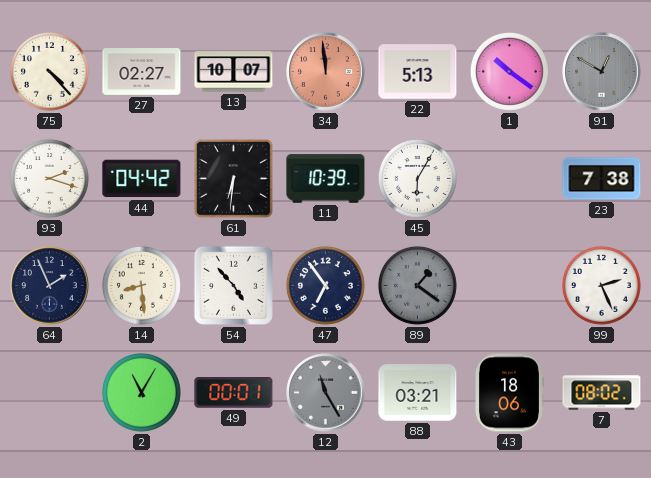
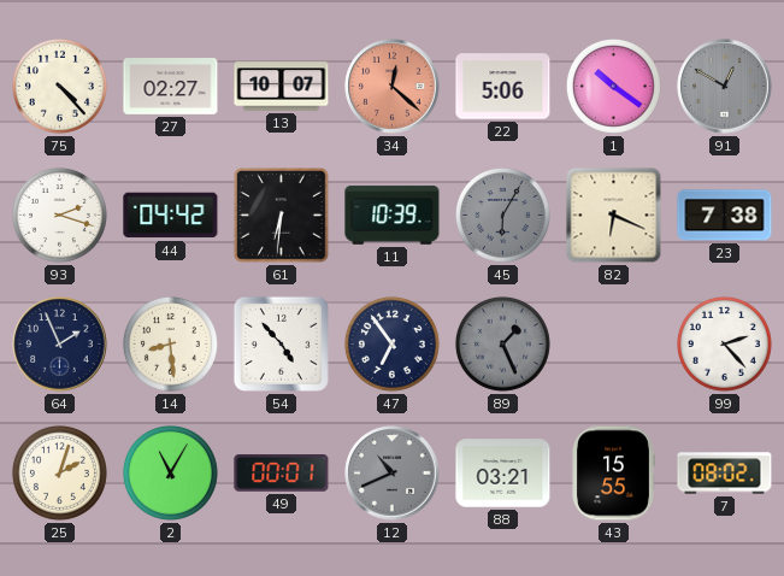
34: 11:59 -> 12:22 (393, 87)
22: 5:13 -> 5:06 (503, 87)
45 dial: white -> grey (502, 214)
82: none -> 6:19 (614, 216)
89: 1:21 -> 1:26 (502, 343)
99: 2:26 -> 2:23 (724, 343)
25: none -> 2:03 (59, 472)
12: 11:25 -> 10:41 (393, 474)
43: 18:06 -> 15:55 (614, 474)
